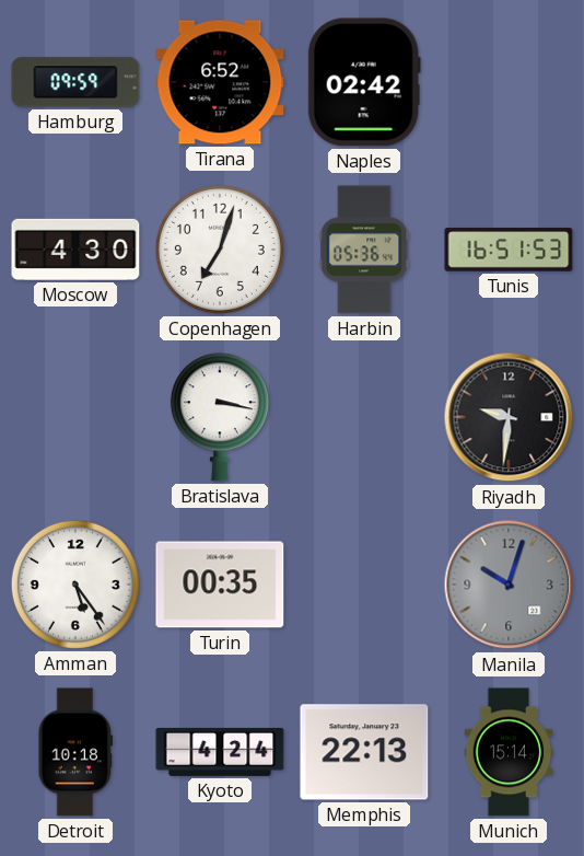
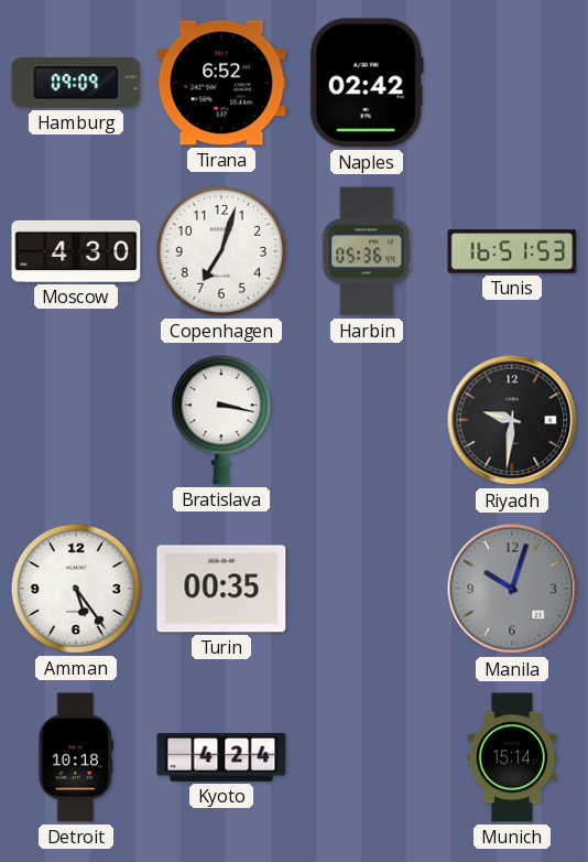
Hamburg: 09:59 -> 09:09 (76, 83)
Memphis: 22:13 -> none (364, 752)
